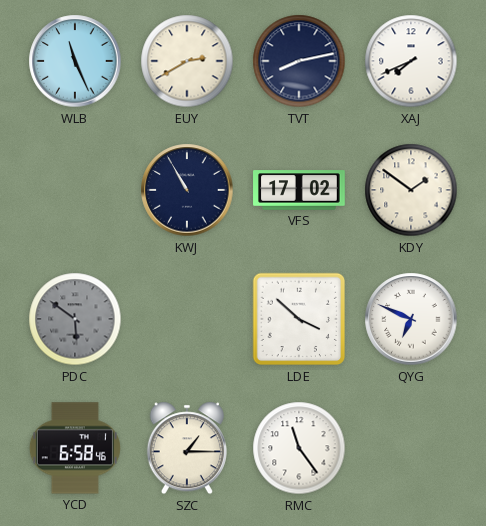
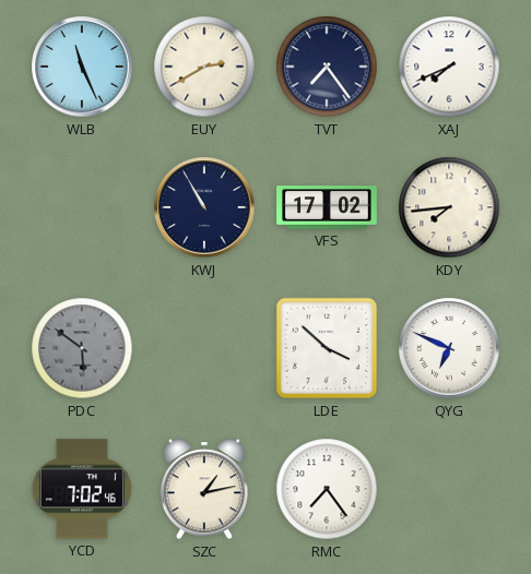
TVT: 8:13 -> 7:24 (327, 67)
KDY: 1:51 -> 7:44 (449, 207)
YCD: 6:58 -> 7:02 (82, 489)
SZC: 1:15 -> 1:13 (204, 489)
RMC: 11:24 -> 7:24 (327, 489)
